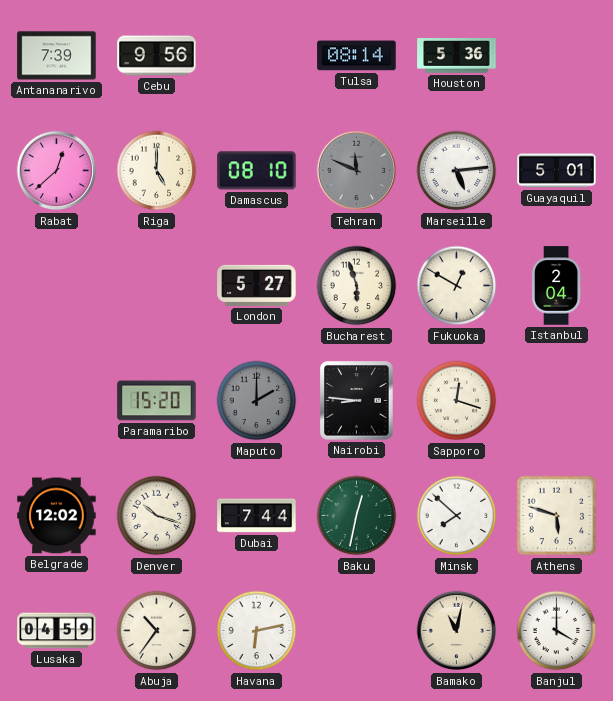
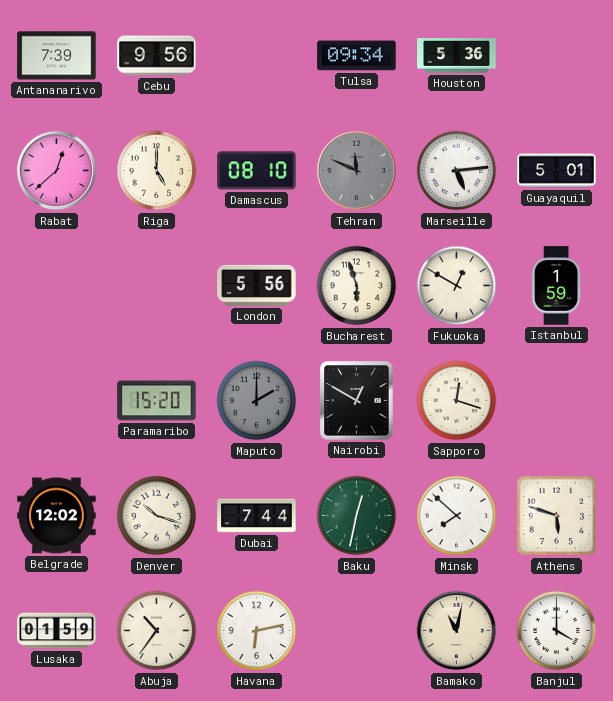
Tulsa: 08:14 -> 09:34 (357, 56)
London: 5:27 -> 5:56 (257, 285)
Istanbul: 2:04 -> 1:59 (557, 286)
Nairobi: 8:46 -> 12:50 (357, 401)
Lusaka: 04:59 -> 01:59 (57, 631)
